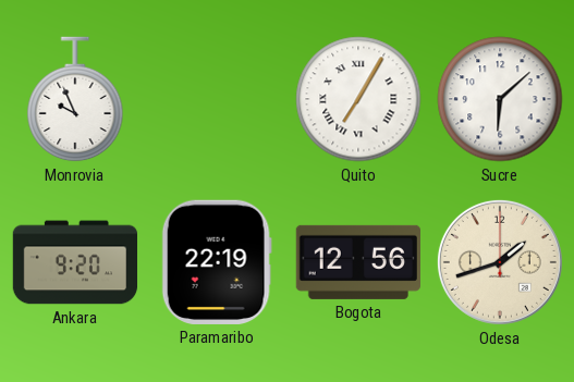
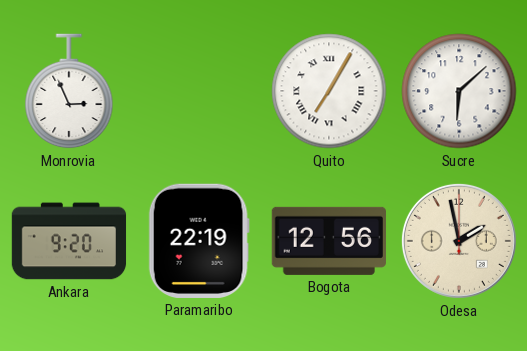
Monrovia: 9:56 -> 2:56 (69, 91)
Odesa: 1:42 -> 1:58 (459, 241)
